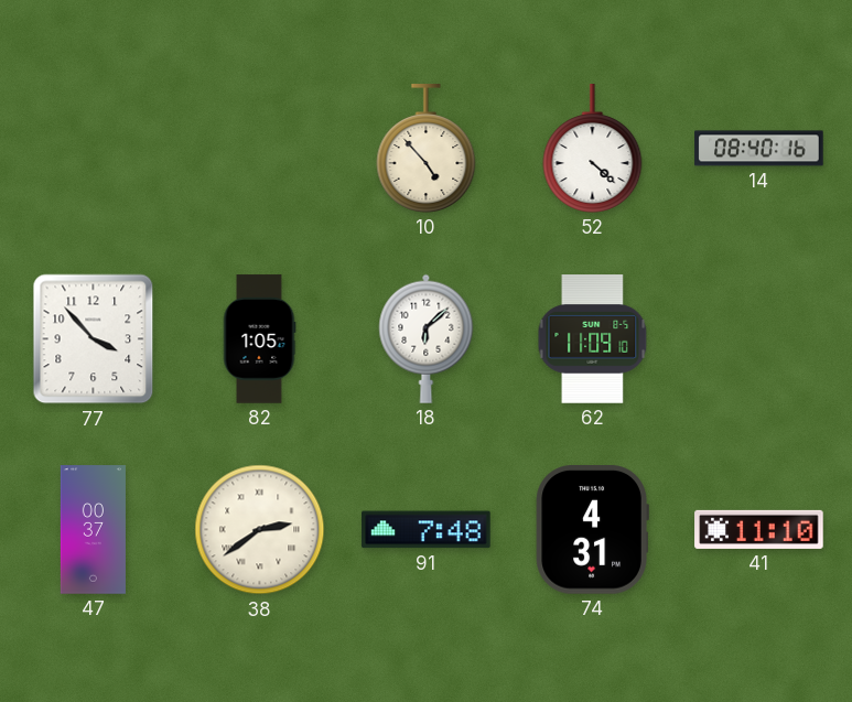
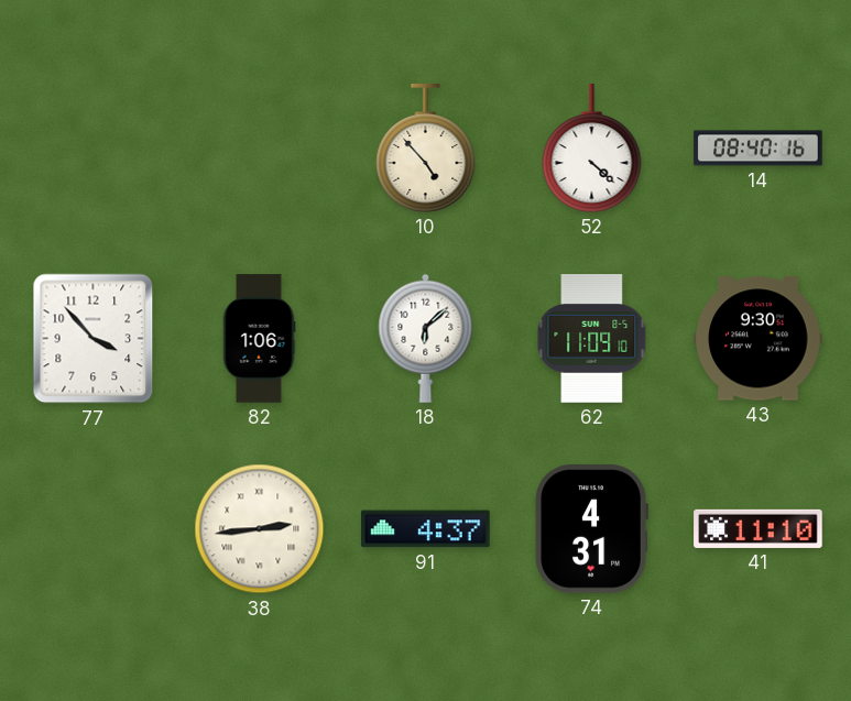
82: 1:05 -> 1:06 (259, 339)
43: none -> 9:30 (759, 339)
47: 00:37 -> none (93, 530)
38: 2:39 -> 2:44 (260, 529)
91: 7:48 -> 4:37 (426, 529)
